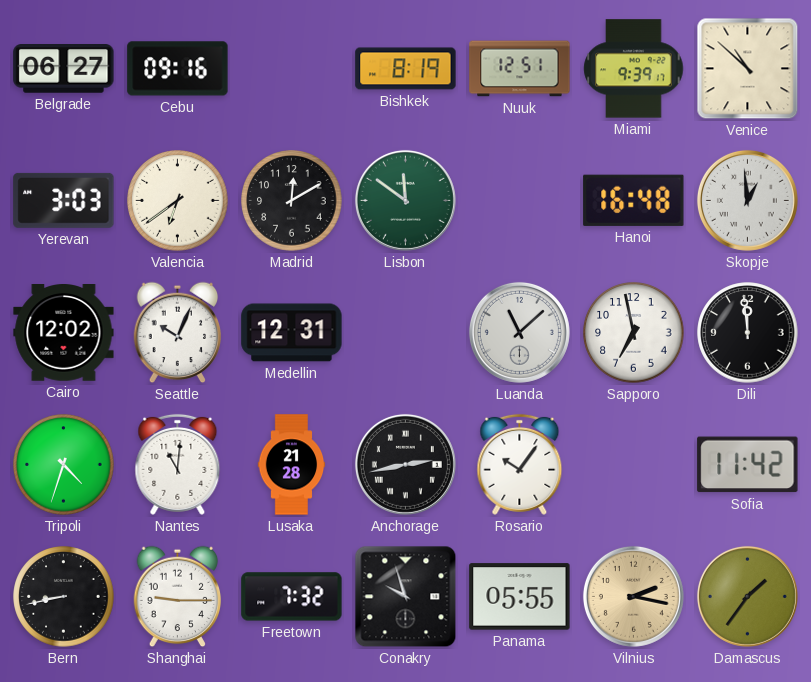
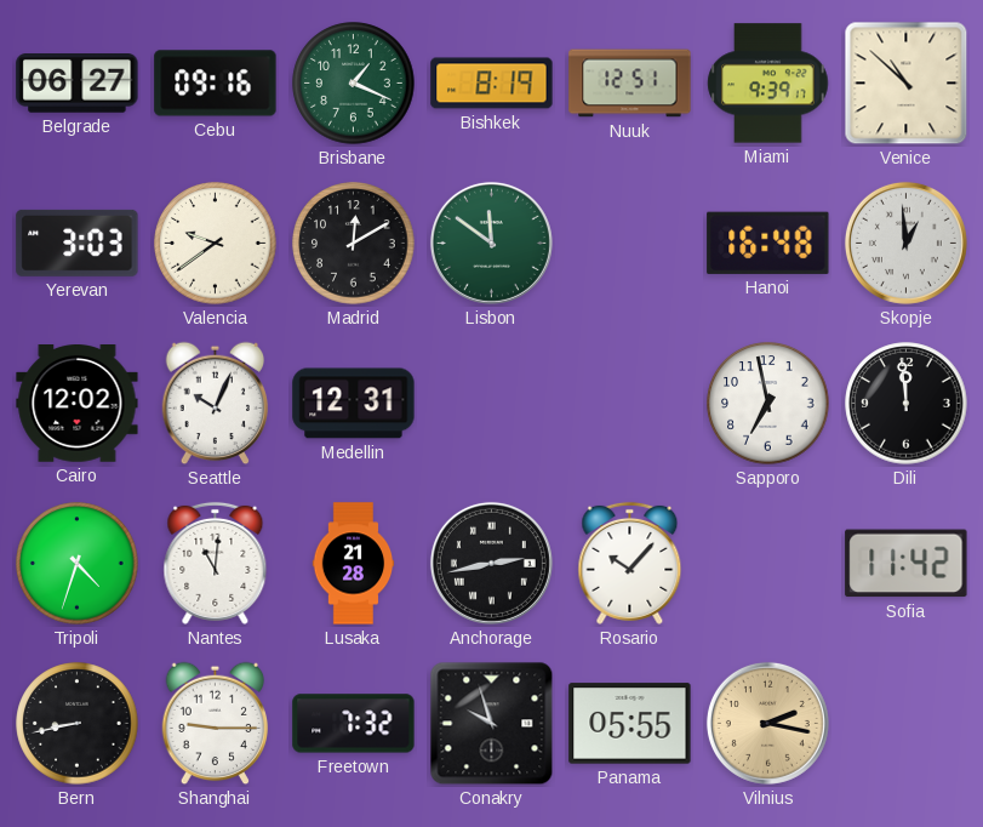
Brisbane: none -> 1:19 (354, 84)
Valencia: 6:39 -> 9:39 (216, 244)
Luanda: 11:08 -> none (519, 332)
Rosario: 10:06 -> 10:07 (630, 563)
Damascus: 1:36 -> none (747, 596)
